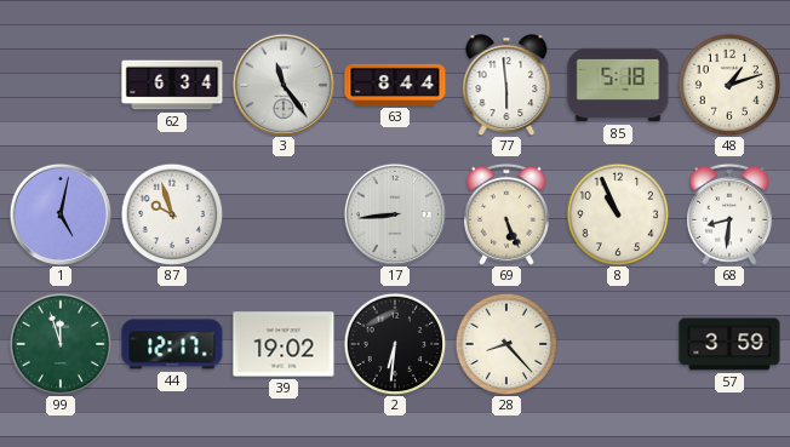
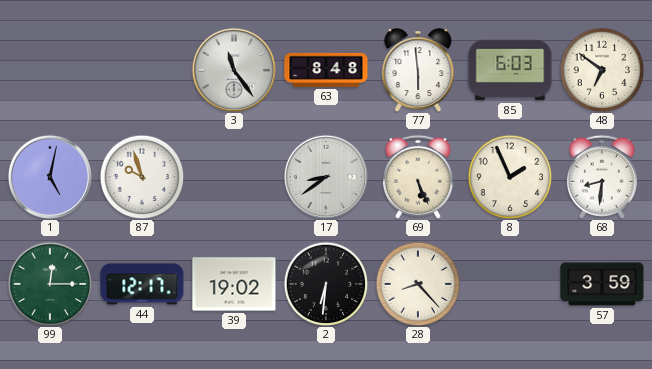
62: 6:34 -> none (172, 85)
63: 8:44 -> 8:48 (326, 70)
85: 5:18 -> 6:03 (510, 70)
48: 1:12 -> 6:51 (602, 70)
17: 8:44 -> 8:39 (326, 177)
8: 10:56 -> 1:56 (510, 177)
99: 11:57 -> 12:15 (50, 284)
